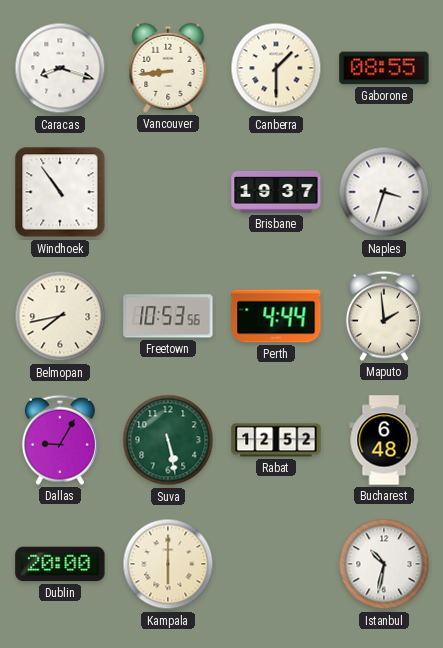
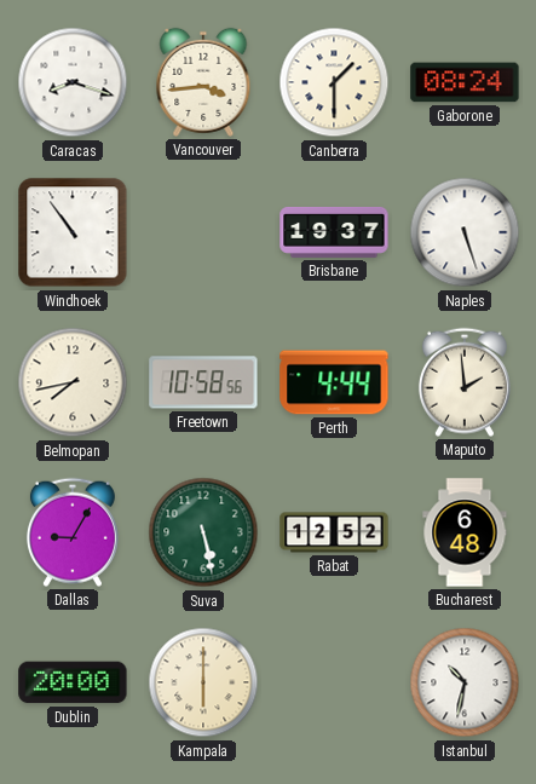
Vancouver: 8:44 -> 3:44 (203, 82)
Gaborone: 08:55 -> 08:24 (465, 82)
Naples: 3:33 -> 5:27 (465, 232)
Freetown: 10:53 -> 10:58 (203, 382)
